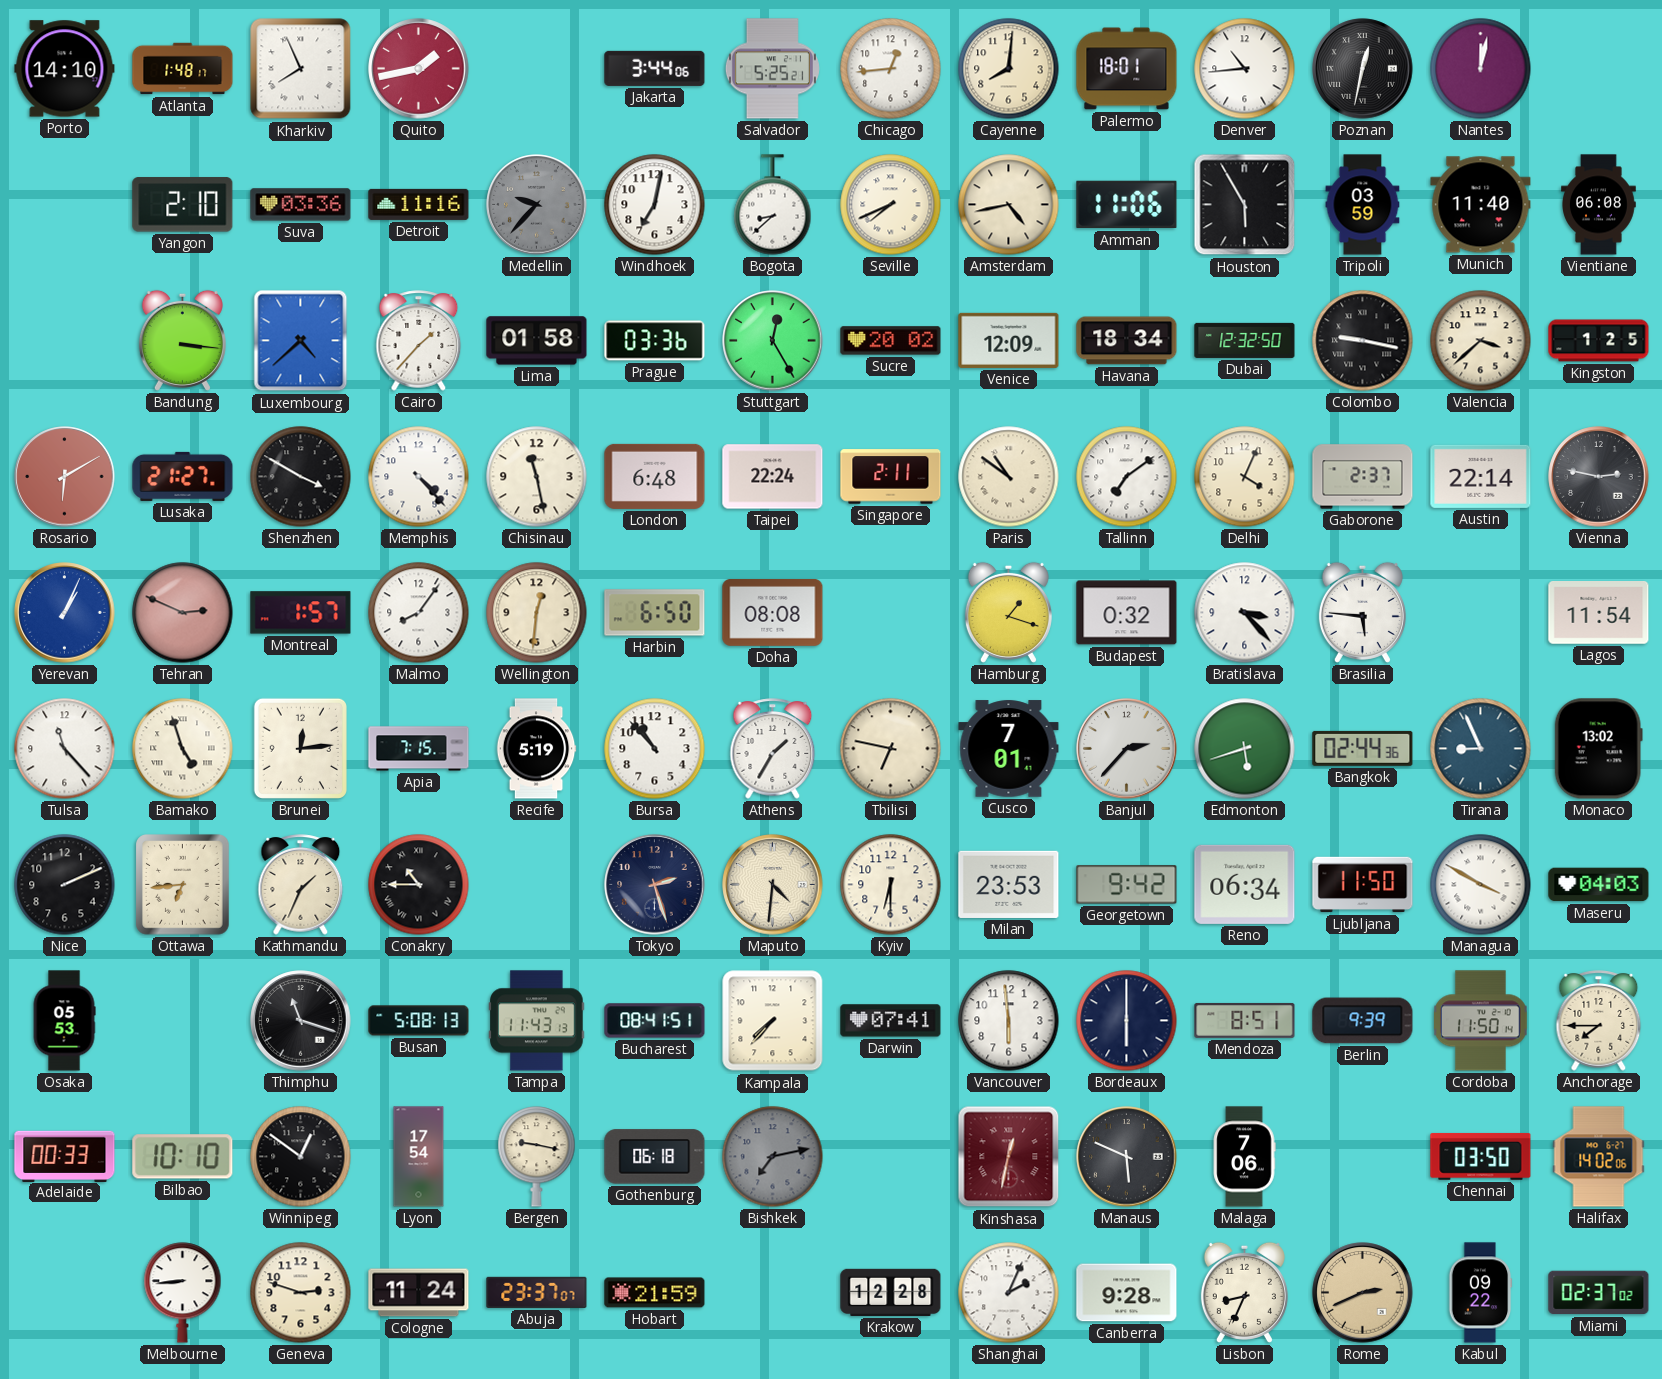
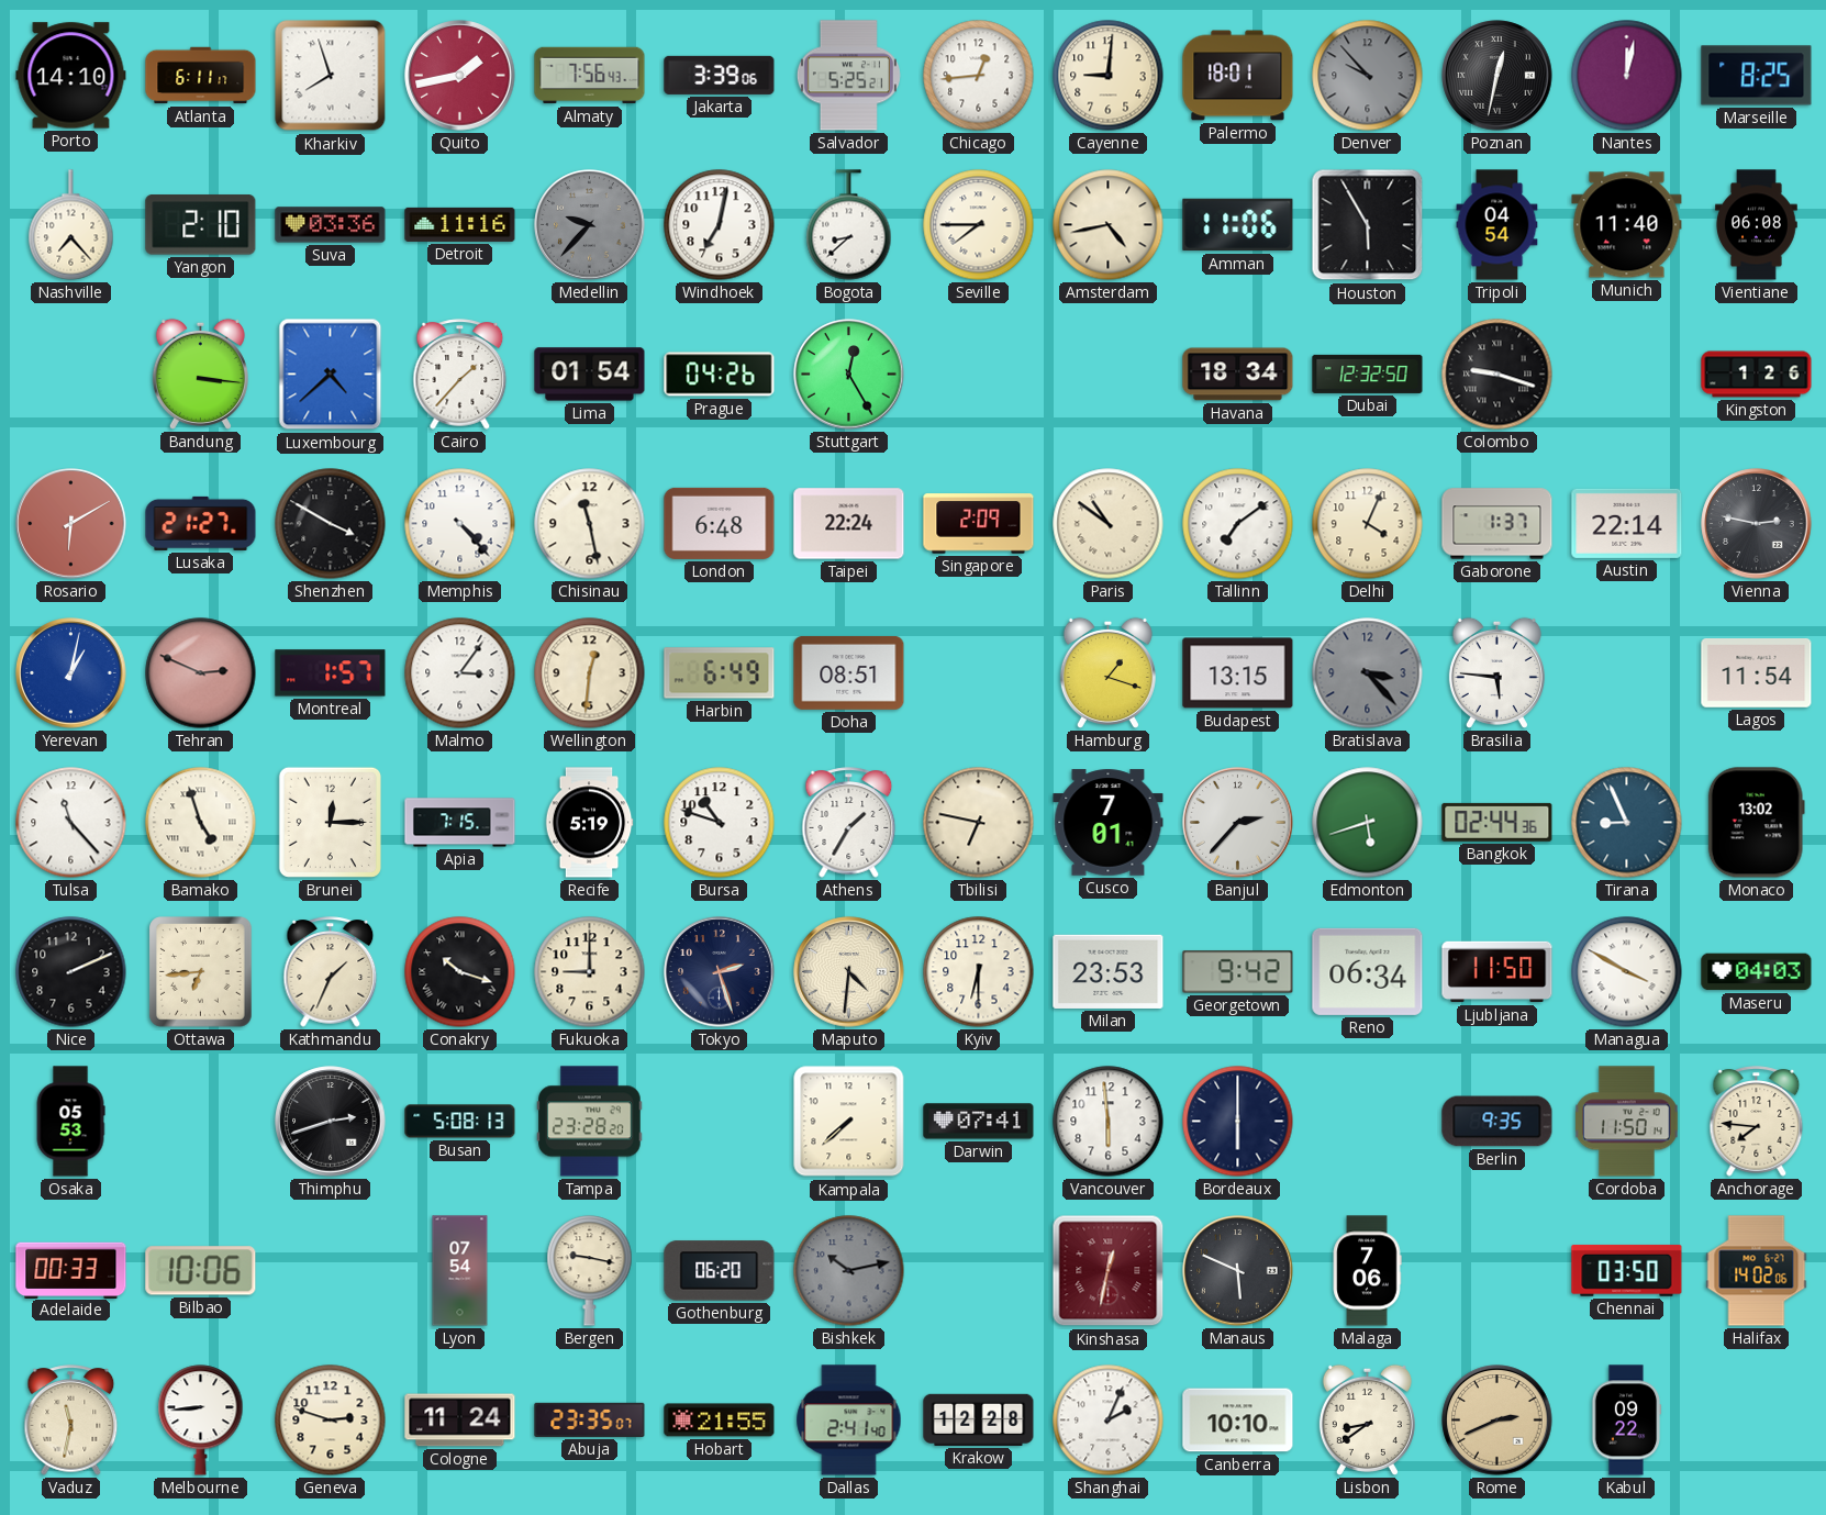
Atlanta: 1:48 -> 6:11 (201, 76)
Kharkiv: 7:56 -> 7:57 (331, 76)
Almaty: none -> 7:56 (590, 76)
Jakarta: 3:44 -> 3:39 (720, 75)
Cayenne: 8:01 -> 9:01 (1109, 76)
Denver: 10:44 -> 9:53 (1368, 76)
Denver dial: white -> grey (1368, 76)
Marseille: none -> 8:25 (1757, 76)
Nashville: none -> 7:23 (71, 225)
Seville: 7:41 -> 7:45 (979, 225)
Tripoli: 03:59 -> 04:54 (1497, 225)
Lima: 01:58 -> 01:54 (590, 375)
Prague: 03:36 -> 04:26 (720, 375)
Sucre: 20:02 -> none (891, 341)
Venice: 12:09 -> none (1009, 340)
Colombo: 9:17 -> 9:18 (1497, 375)
Valencia: 3:38 -> none (1481, 341)
Kingston: 1:25 -> 1:26 (1757, 375)
Singapore: 2:11 -> 2:09 (979, 524)
Gaborone: 2:37 -> 1:37 (1497, 524)
Yerevan: 1:04 -> 1:02 (71, 673)
Malmo: 8:06 -> 3:06 (460, 673)
Harbin: 6:50 -> 6:49 (720, 673)
Doha: 08:08 -> 08:51 (849, 672)
Budapest: 0:32 -> 13:15 (1238, 673)
Bratislava dial: white -> grey (1368, 673)
Brunei: 12:14 -> 12:15 (330, 822)
Bursa: 10:53 -> 10:48 (720, 823)
Conakry: 10:45 -> 10:18 (460, 972)
Fukuoka: none -> 9:00 (590, 972)
Thimphu: 11:18 -> 2:42 (331, 1122)
Tampa: 11:43 -> 23:28 (590, 1122)
Bucharest: 08:41 -> none (655, 1021)
Kampala: 7:37 -> 7:38 (849, 1122)
Mendoza: 8:51 -> none (1245, 1020)
Berlin: 9:39 -> 9:35 (1497, 1122)
Anchorage: 7:45 -> 7:46 (1757, 1122)
Bilbao: 10:10 -> 10:06 (201, 1271)
Winnipeg: 12:51 -> none (301, 1157)
Lyon: 17:54 -> 07:54 (460, 1271)
Gothenburg: 06:18 -> 06:20 (720, 1271)
Bishkek: 7:13 -> 10:13 (849, 1271)
Vaduz: none -> 11:32 (71, 1421)
Abuja: 23:37 -> 23:35 (590, 1419)
Hobart: 21:59 -> 21:55 (720, 1421)
Dallas: none -> 2:41 (849, 1421)
Canberra: 9:28 -> 10:10 (1238, 1421)
Lisbon: 8:34 -> 8:39 (1367, 1419)
Miami: 02:37 -> none (1599, 1293)
